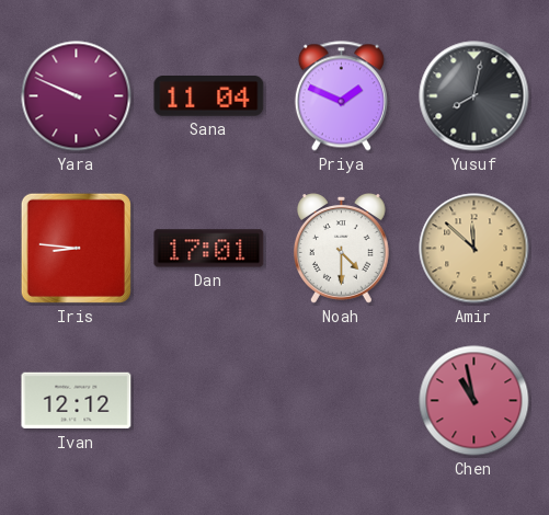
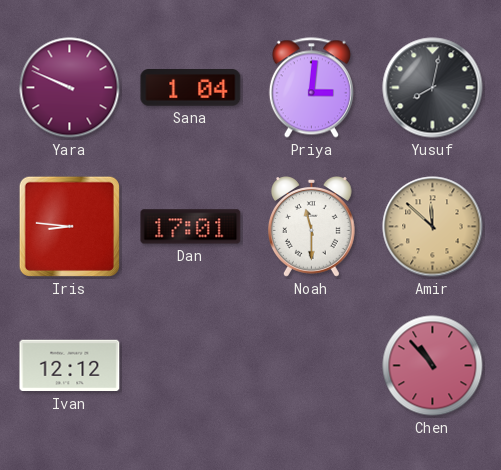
Sana: 11:04 -> 1:04 (191, 88)
Priya: 1:49 -> 3:01 (311, 88)
Noah: 4:30 -> 11:30 (311, 227)
Chen: 10:58 -> 10:53 (433, 366)
